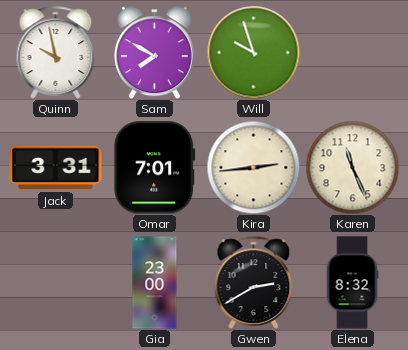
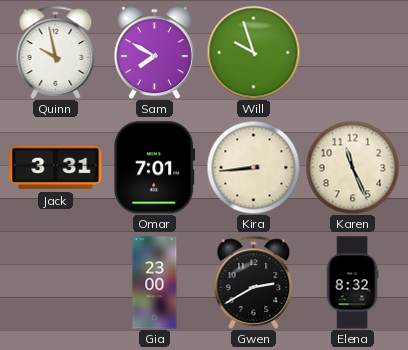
Kira: 2:44 -> 8:44 (253, 167)
